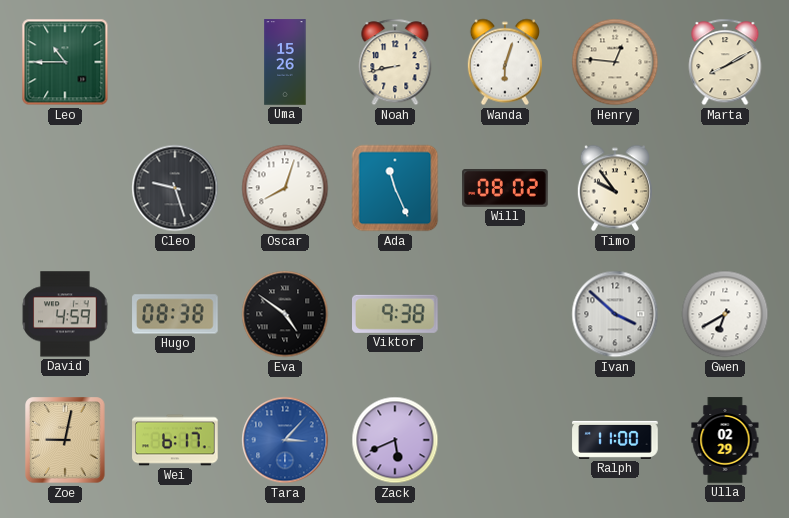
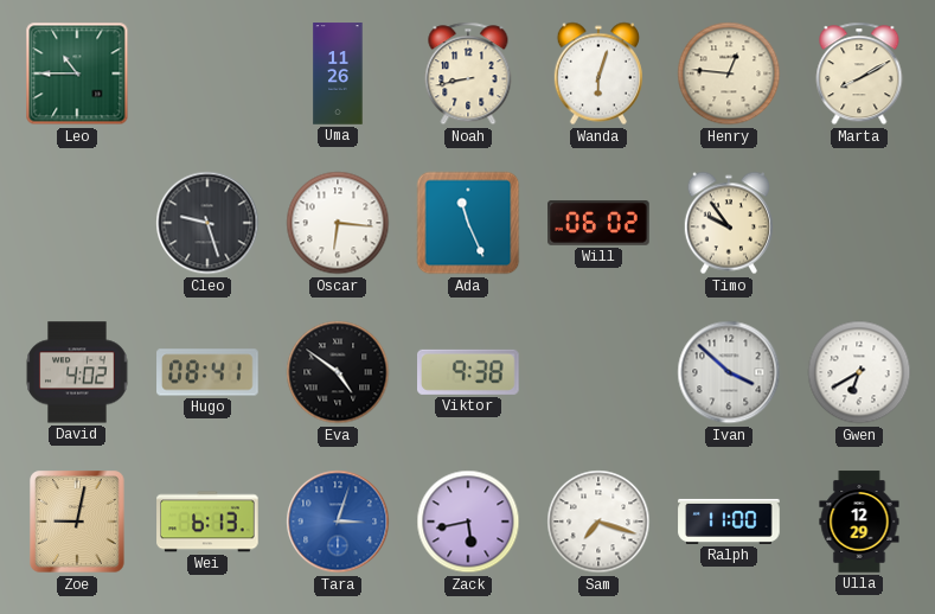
Uma: 15:26 -> 11:26 (338, 73)
Oscar: 8:03 -> 6:16 (338, 223)
Will: 08:02 -> 06:02 (598, 224)
David: 4:59 -> 4:02 (77, 372)
Hugo: 08:38 -> 08:41 (207, 372)
Wei: 6:17 -> 6:13 (207, 522)
Tara: 3:07 -> 3:03 (338, 522)
Zack: 5:41 -> 5:43 (468, 522)
Sam: none -> 7:18 (598, 522)
Ulla: 02:29 -> 12:29 (859, 522)
